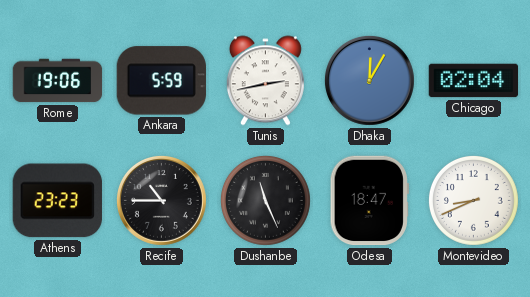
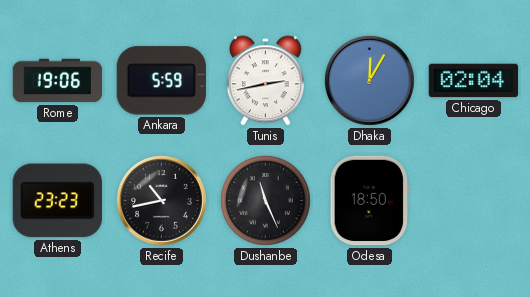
Recife: 10:45 -> 10:43 (161, 200)
Odesa: 18:47 -> 18:50 (369, 201)
Montevideo: 8:41 -> none (474, 201)
